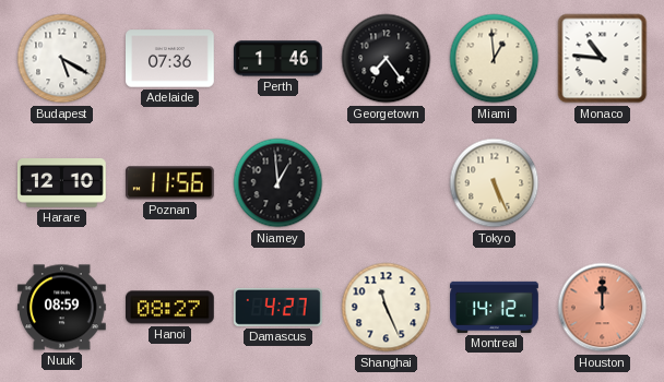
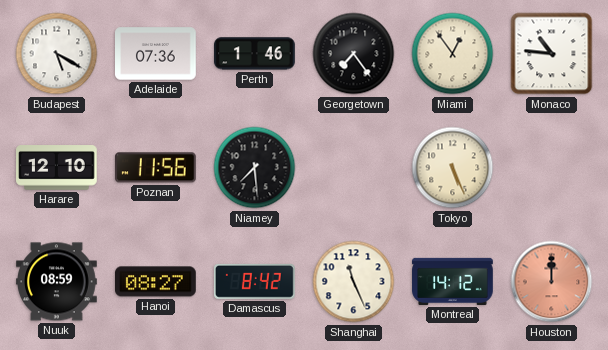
Miami: 12:59 -> 12:54 (453, 54)
Niamey: 12:59 -> 7:29 (255, 168)
Damascus: 4:27 -> 8:42 (255, 281)
